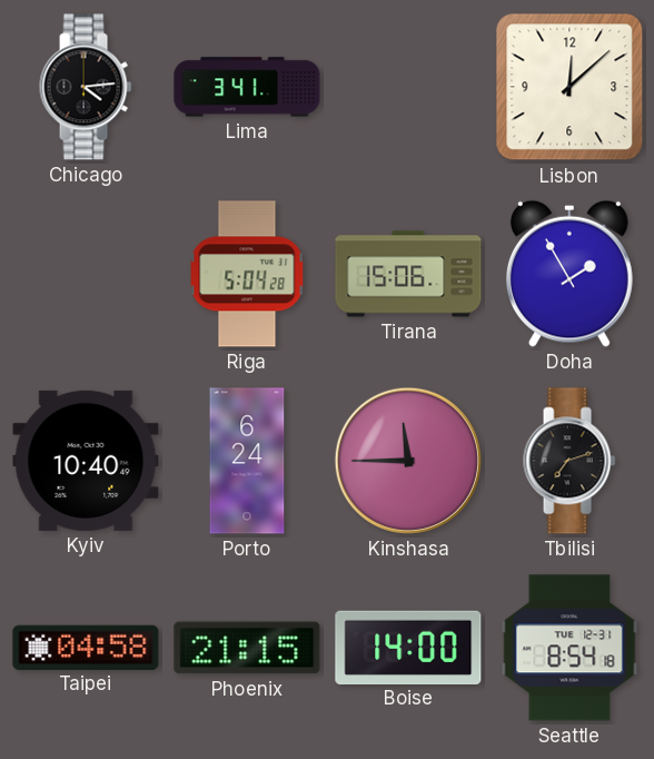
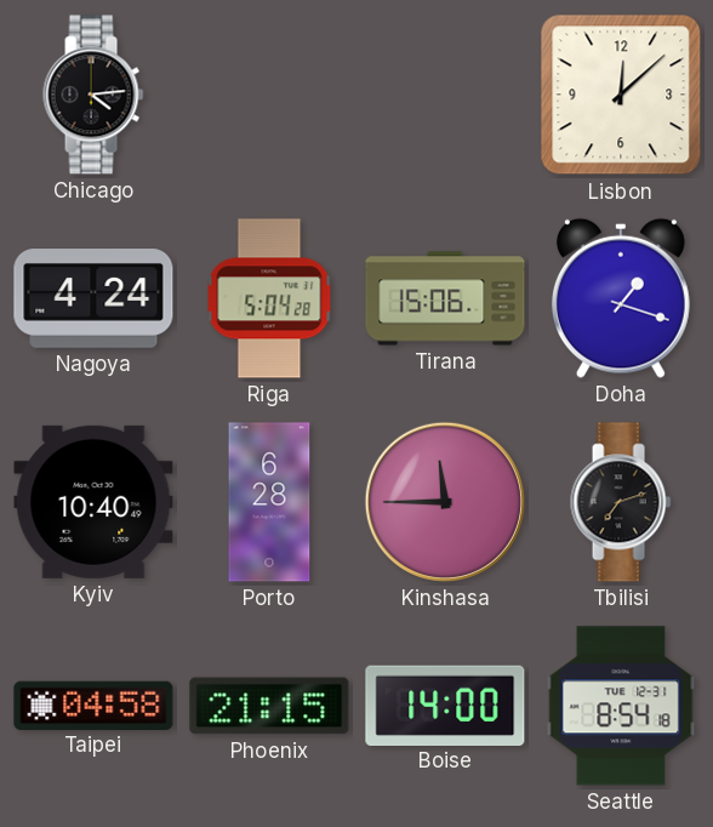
Lima: 3:41 -> none (247, 87)
Nagoya: none -> 4:24 (93, 300)
Doha: 1:55 -> 1:18 (621, 298)
Porto: 6:24 -> 6:28 (269, 502)
